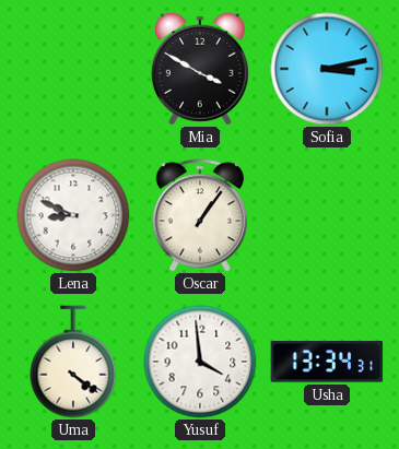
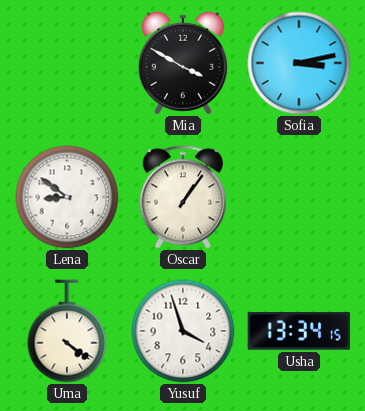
Lena: 8:49 -> 8:51 (67, 197)
Yusuf: 3:59 -> 3:57 (183, 331)
Usha: 13:34:31 -> 13:34:15 (299, 331)
